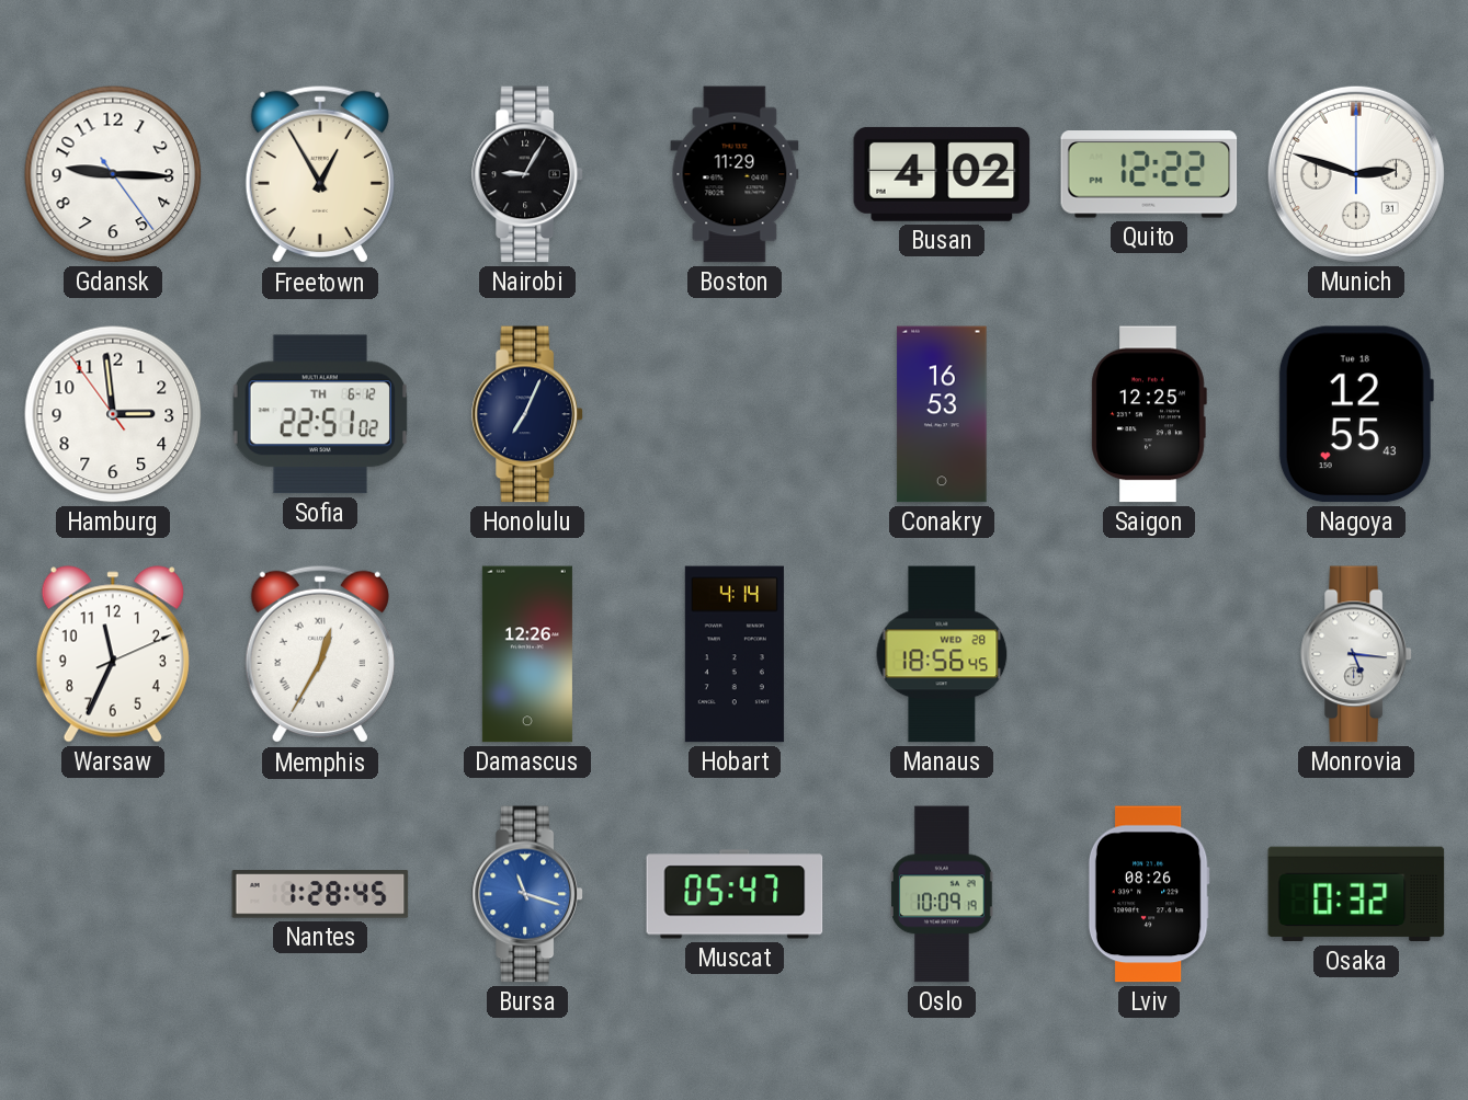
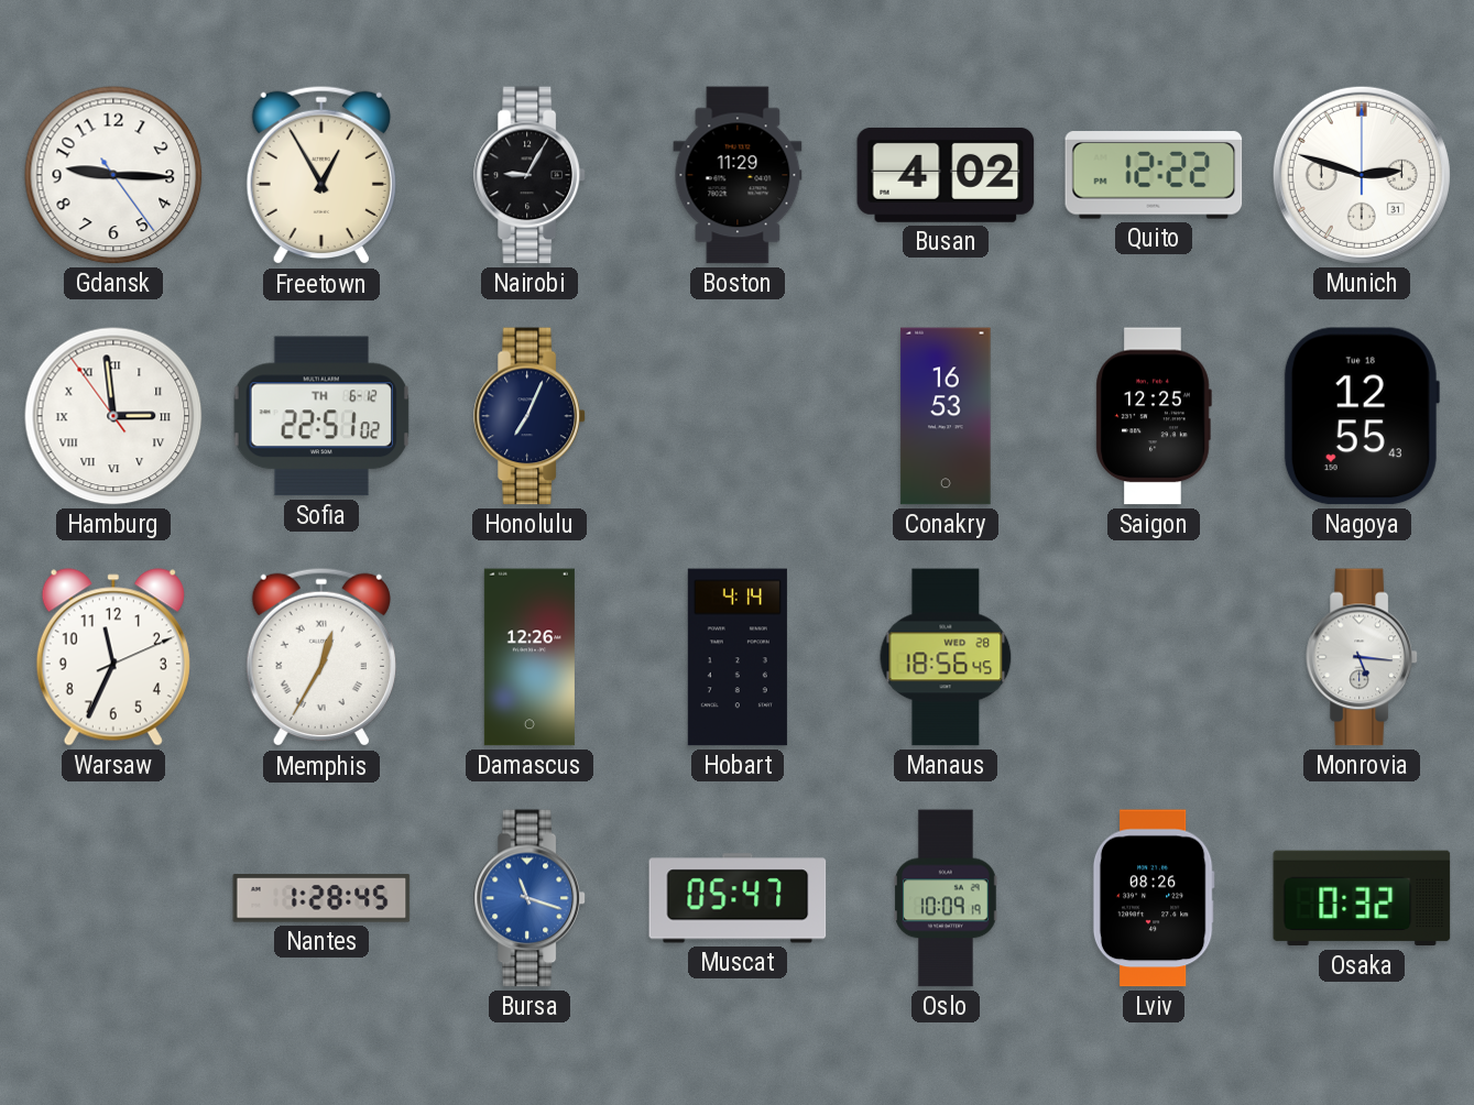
Hamburg numerals: Arabic -> Roman (113, 416)
